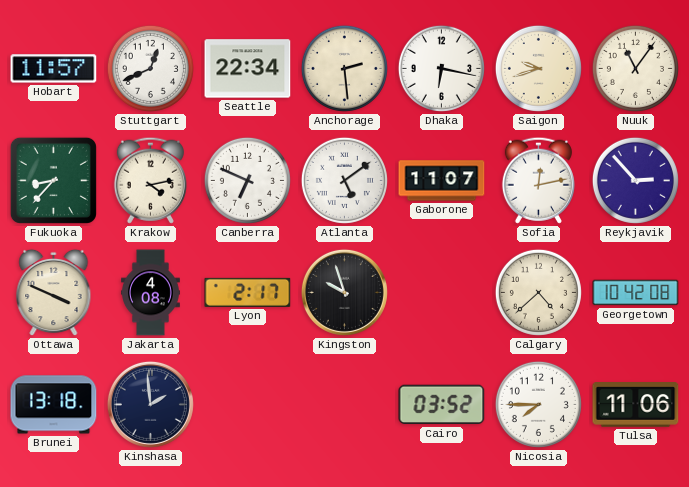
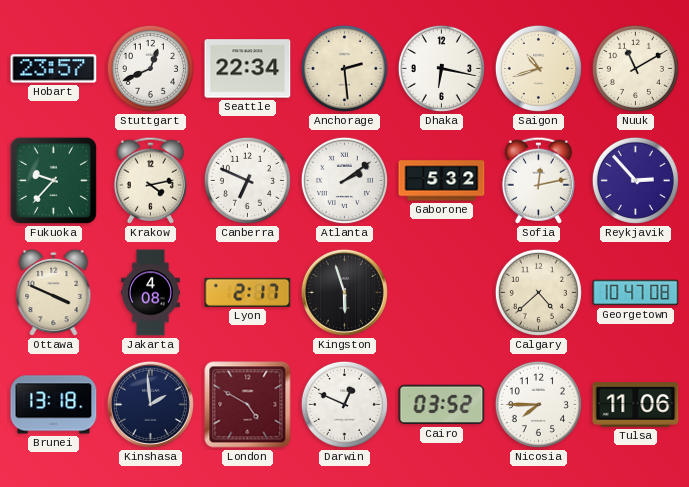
Hobart: 11:57 -> 23:57 (54, 69)
Saigon: 9:42 -> 10:42 (538, 68)
Nuuk: 11:06 -> 11:10 (635, 68)
Fukuoka: 8:37 -> 9:37 (53, 180)
Atlanta: 5:09 -> 2:09 (344, 180)
Gaborone: 11:07 -> 5:32 (442, 181)
Kingston: 9:57 -> 5:57 (344, 292)
Georgetown: 10:42 -> 10:47 (636, 293)
London: none -> 4:50 (248, 405)
Darwin: none -> 12:49 (344, 404)
